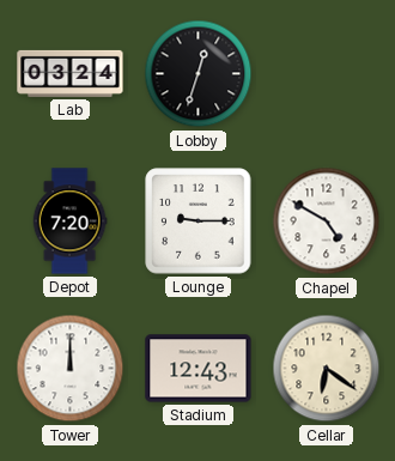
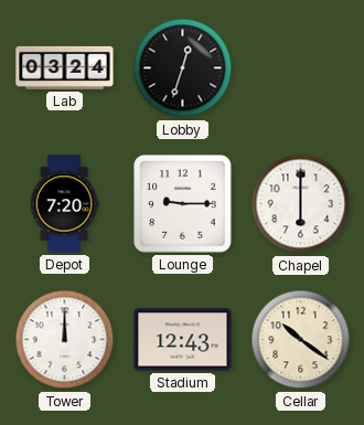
Chapel: 4:50 -> 6:00 (301, 204)
Cellar: 6:21 -> 10:21 (301, 340)
